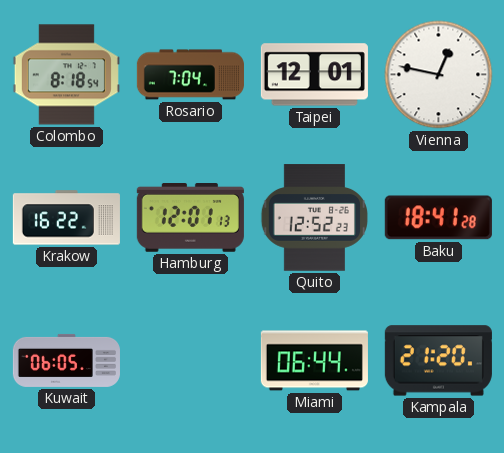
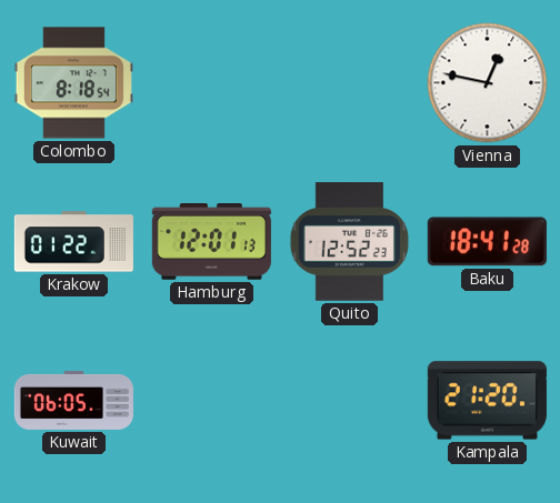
Rosario: 7:04 -> none (190, 75)
Taipei: 12:01 -> none (314, 75)
Krakow: 16:22 -> 01:22 (73, 242)
Miami: 06:44 -> none (314, 361)
